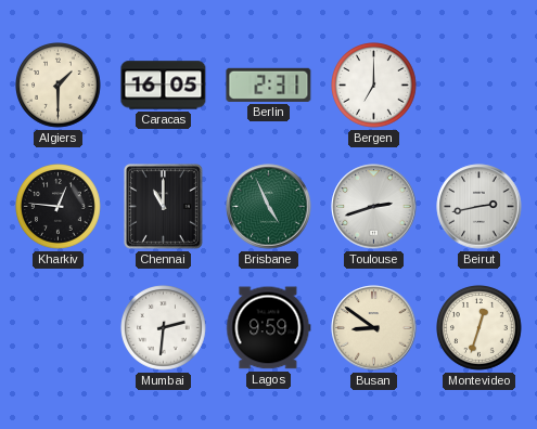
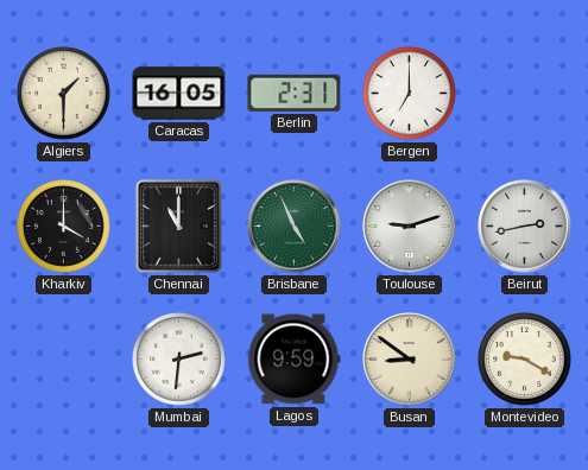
Kharkiv: 12:46 -> 4:00 (64, 227)
Toulouse: 2:42 -> 9:12 (410, 227)
Montevideo: 12:33 -> 9:20 (525, 360)
